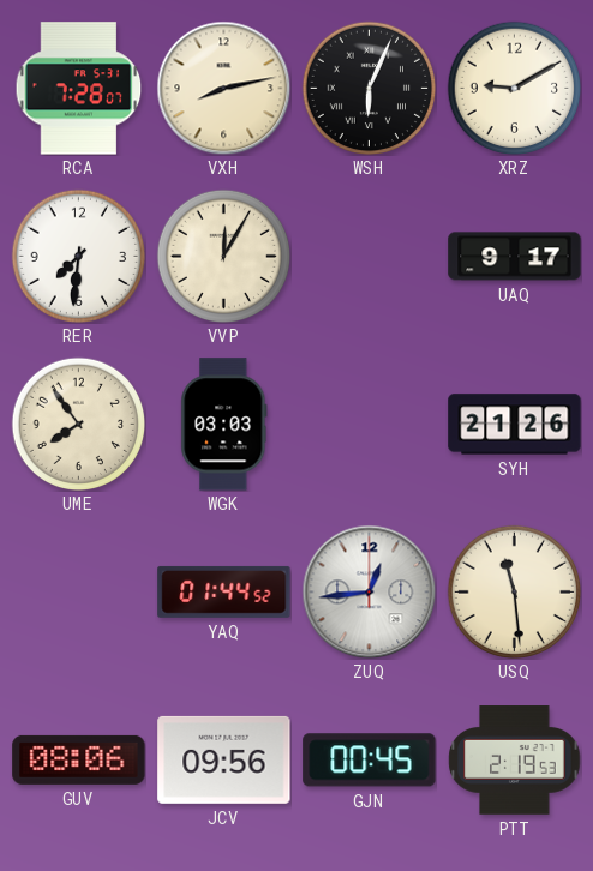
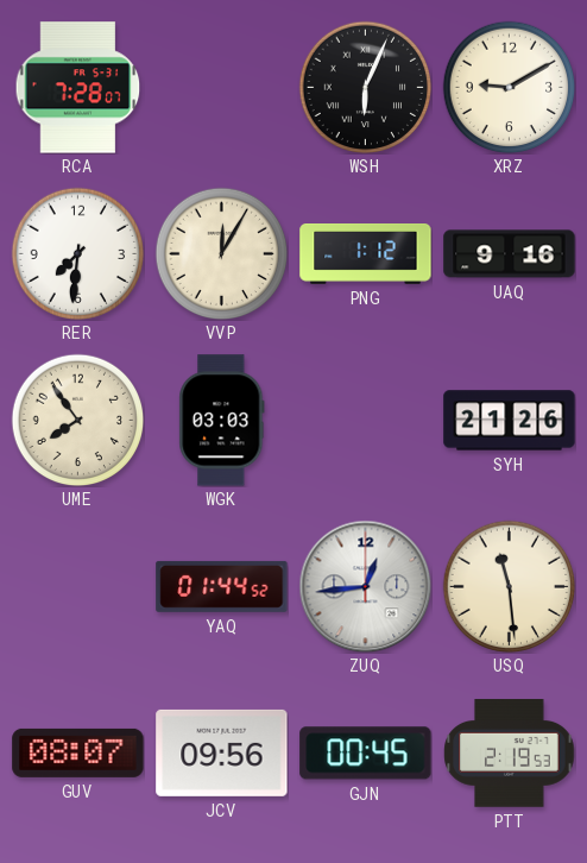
VXH: 8:13 -> none (223, 88)
PNG: none -> 1:12 (366, 254)
UAQ: 9:17 -> 9:16 (510, 254)
GUV: 08:06 -> 08:07 (78, 752)
